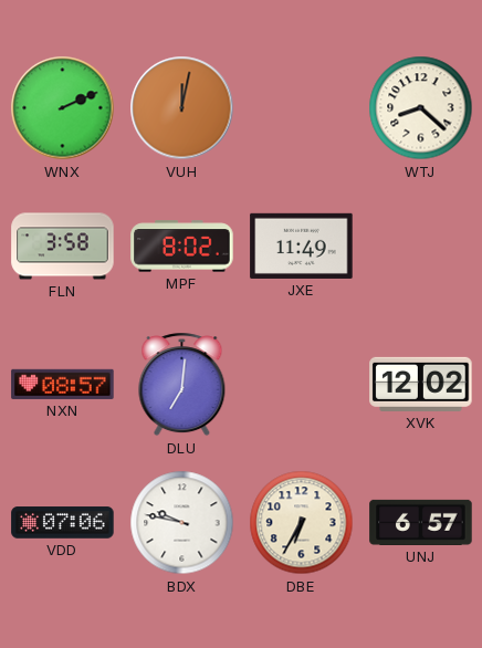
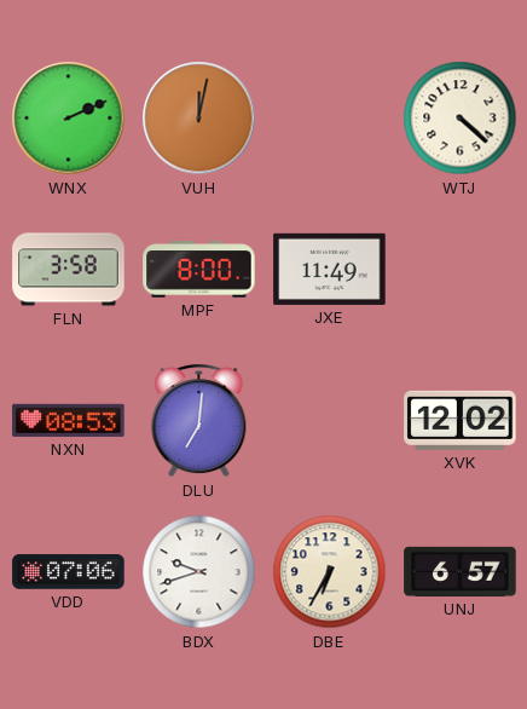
WTJ: 8:22 -> 4:22 (461, 119)
MPF: 8:02 -> 8:00 (199, 270)
NXN: 08:57 -> 08:53 (69, 420)
BDX: 9:47 -> 9:42 (199, 572)
